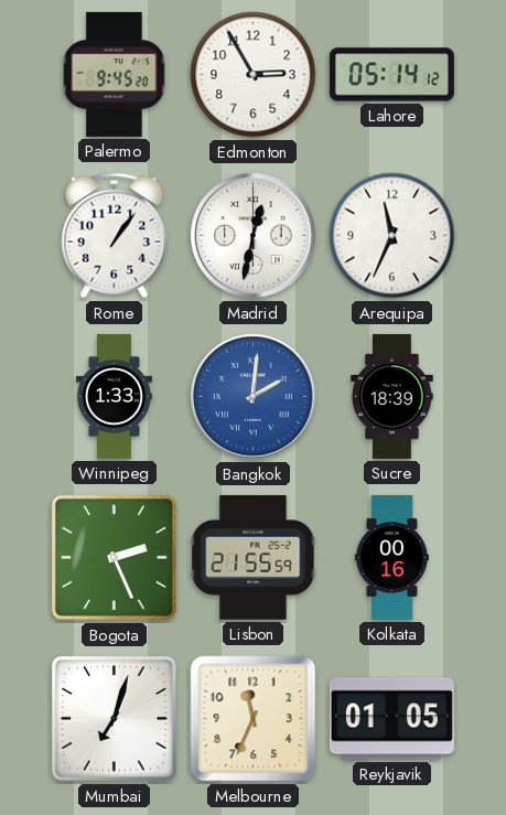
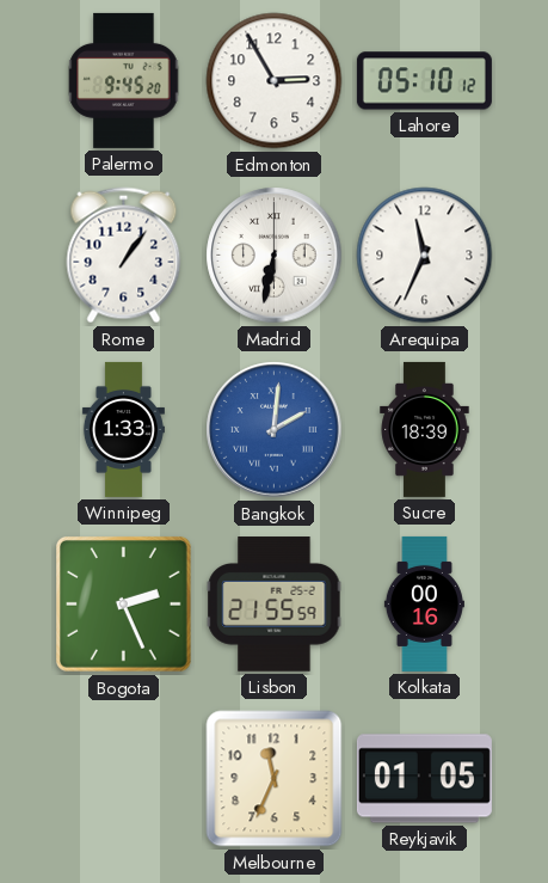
Lahore: 05:14 -> 05:10 (424, 81)
Madrid: 12:32 -> 6:32 (275, 256)
Mumbai: 7:03 -> none (115, 719)
